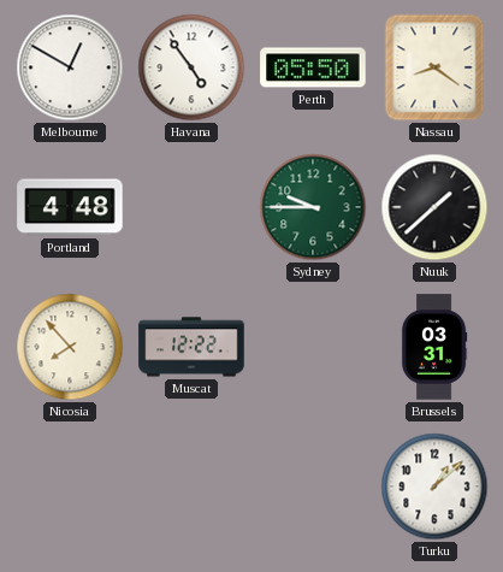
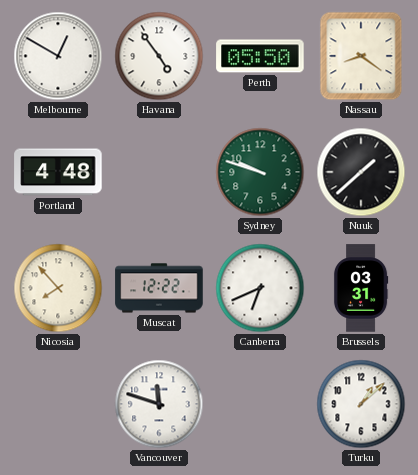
Sydney: 9:45 -> 9:48 (260, 172)
Canberra: none -> 6:41 (260, 288)
Vancouver: none -> 11:48 (159, 404)
